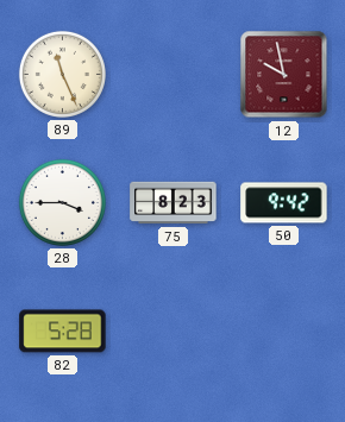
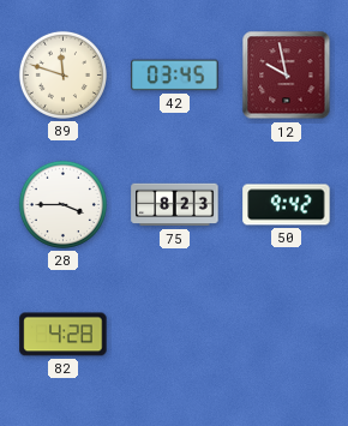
89: 11:26 -> 11:48 (62, 74)
42: none -> 03:45 (175, 76)
82: 5:28 -> 4:28 (64, 335)
